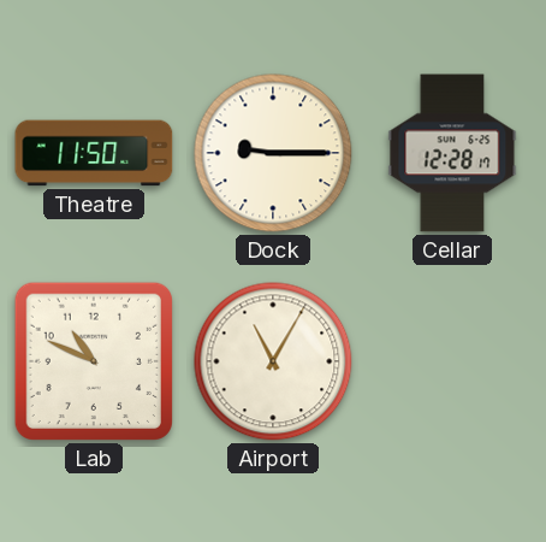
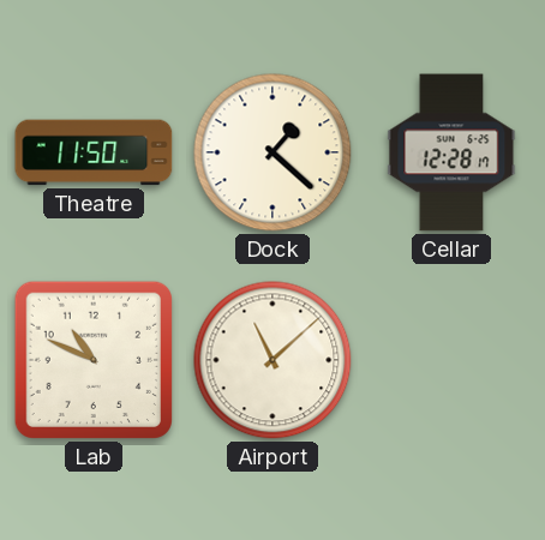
Dock: 9:15 -> 1:22 (272, 152)
Airport: 11:05 -> 11:08 (272, 360)
